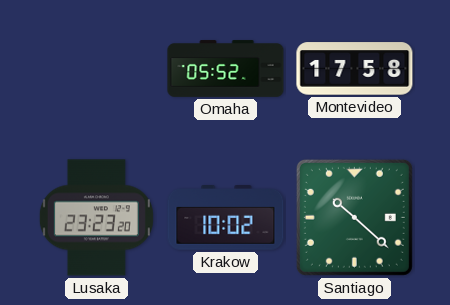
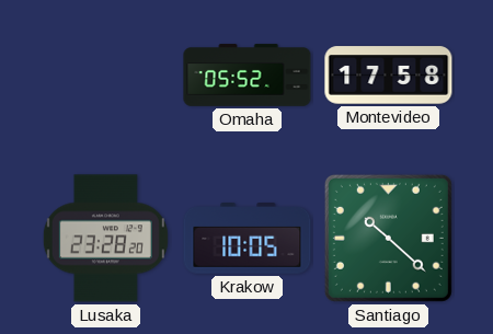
Lusaka: 23:23 -> 23:28 (105, 239)
Krakow: 10:02 -> 10:05 (248, 239)
